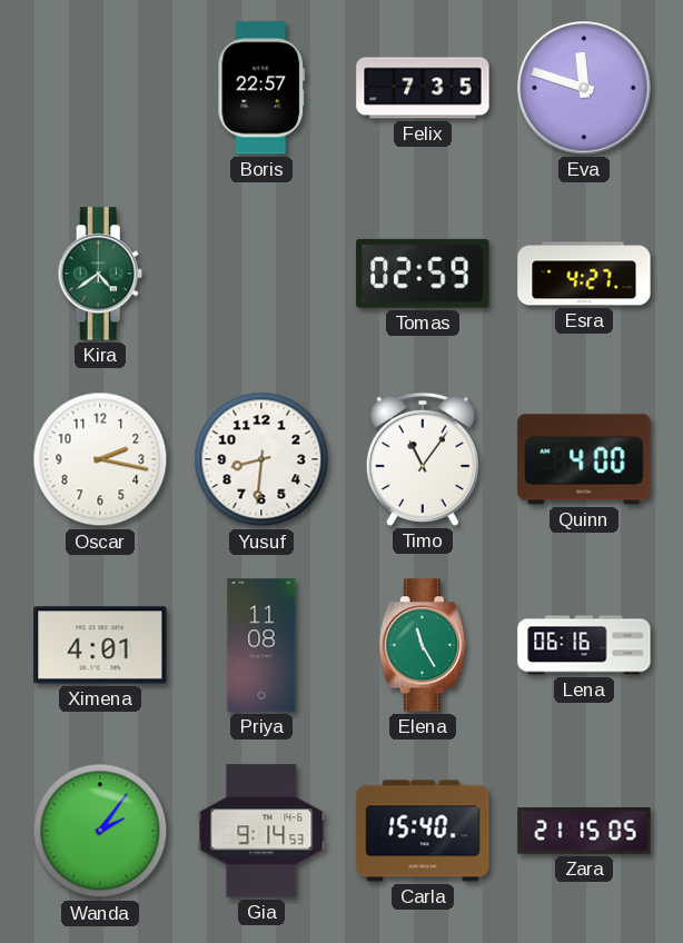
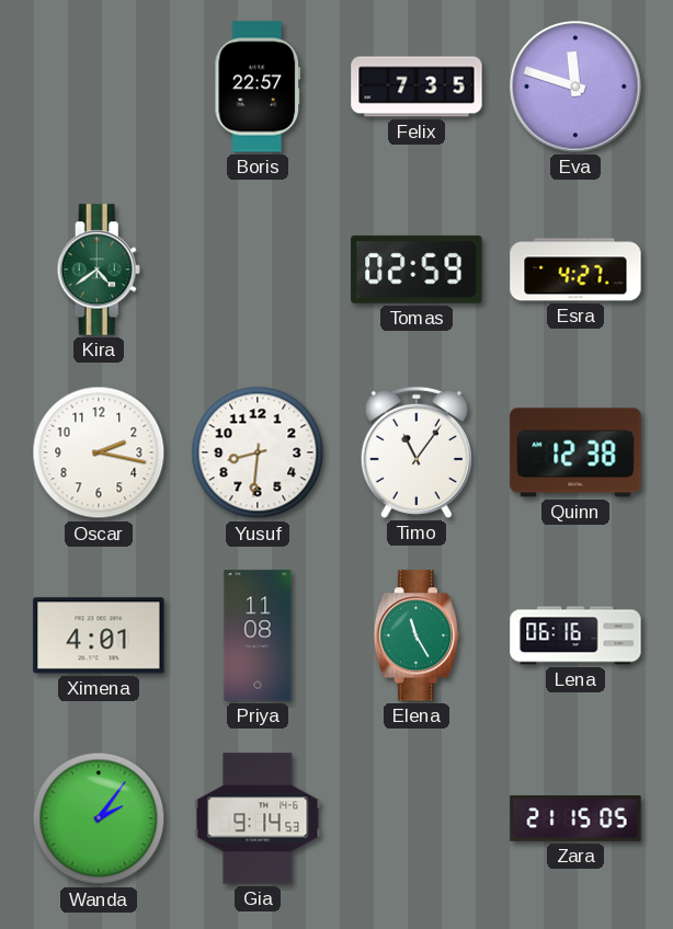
Quinn: 4:00 -> 12:38 (575, 452)
Carla: 15:40 -> none (423, 831)
